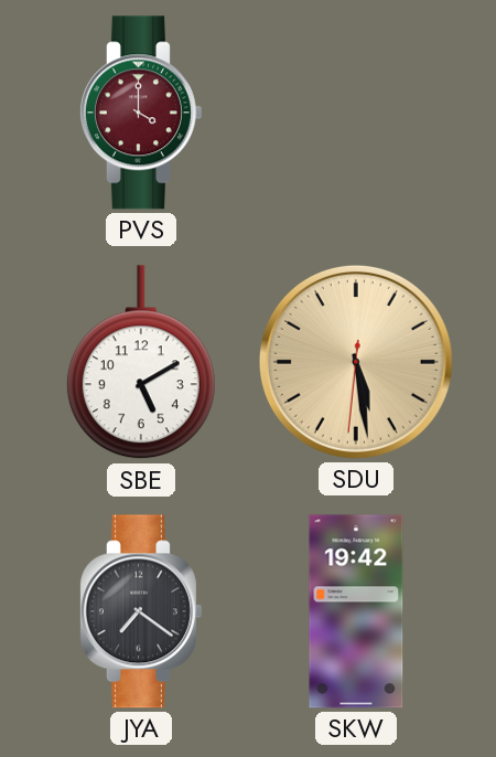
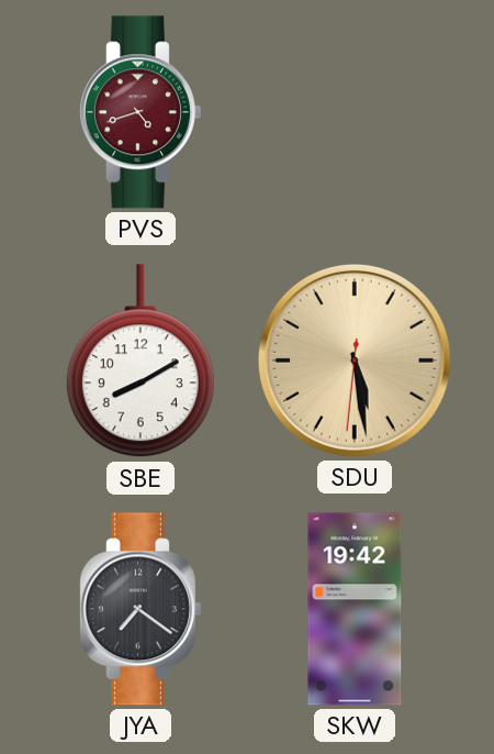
PVS: 4:00 -> 4:42 (139, 112)
SBE: 5:10 -> 8:10 (141, 362)
